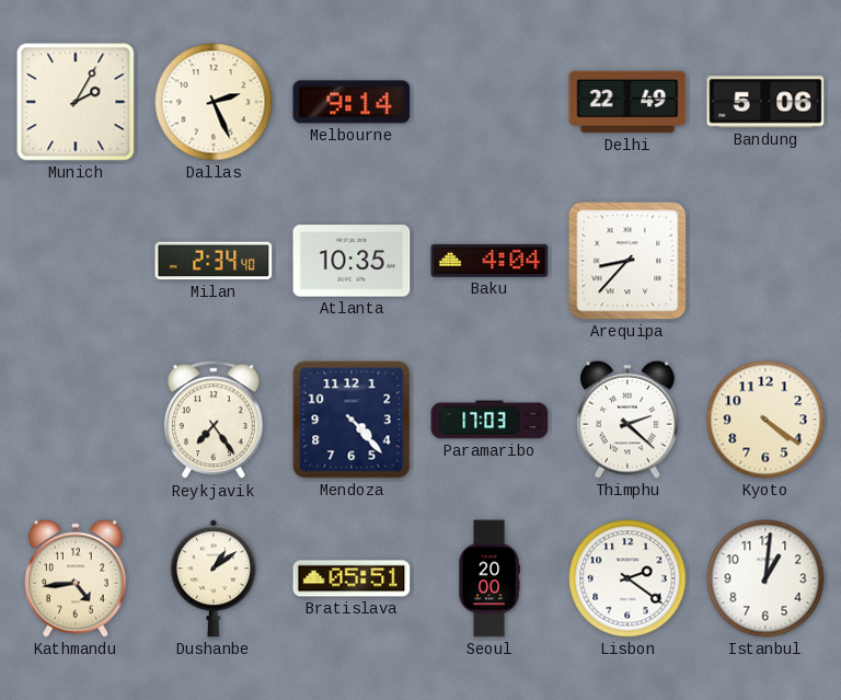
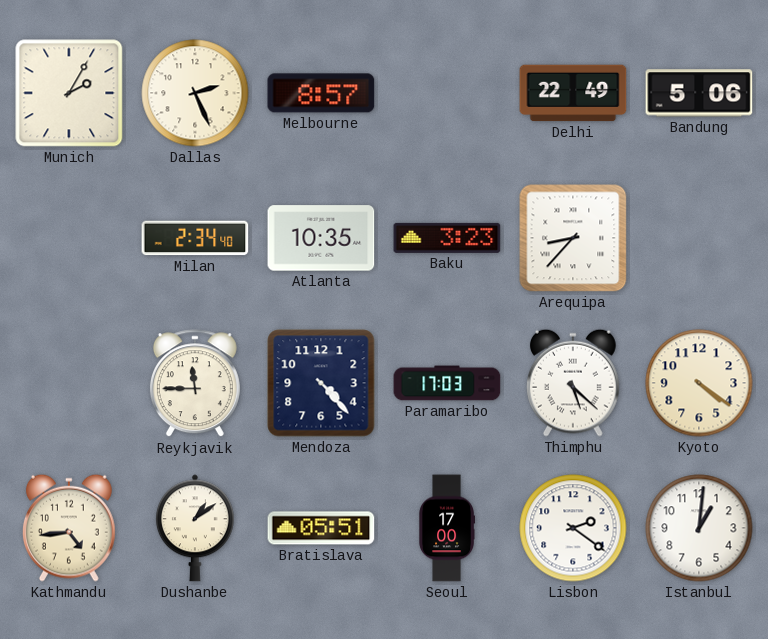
Melbourne: 9:14 -> 8:57 (321, 93)
Baku: 4:04 -> 3:23 (447, 238)
Reykjavik: 7:24 -> 11:45 (195, 384)
Thimphu: 2:22 -> 5:22 (574, 383)
Seoul: 20:00 -> 17:00 (446, 528)
